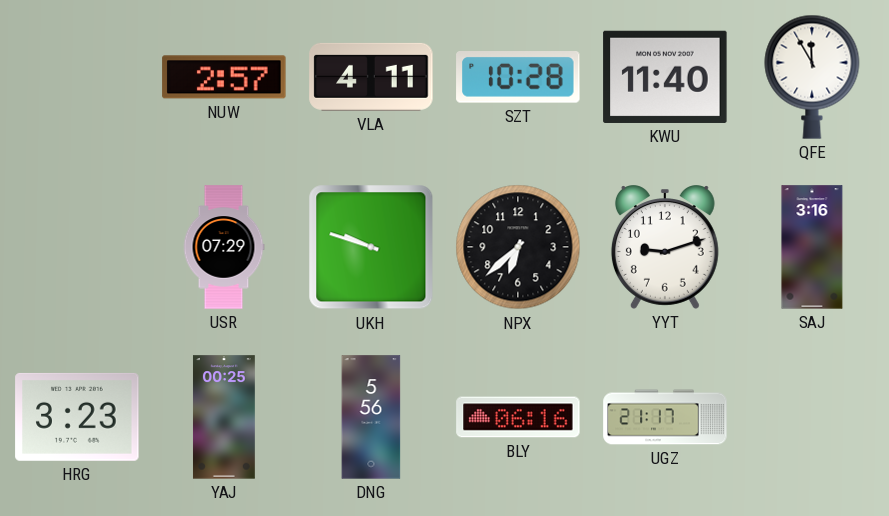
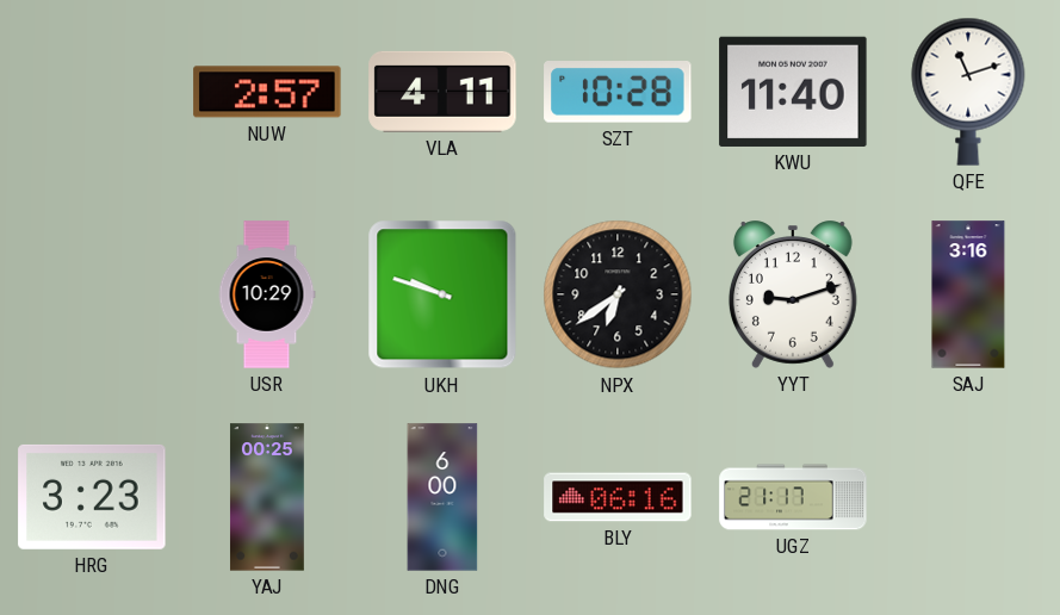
QFE: 11:55 -> 11:12 (968, 92)
USR: 07:29 -> 10:29 (267, 294)
NPX: 6:38 -> 6:39 (618, 294)
DNG: 5:56 -> 6:00 (442, 497)
